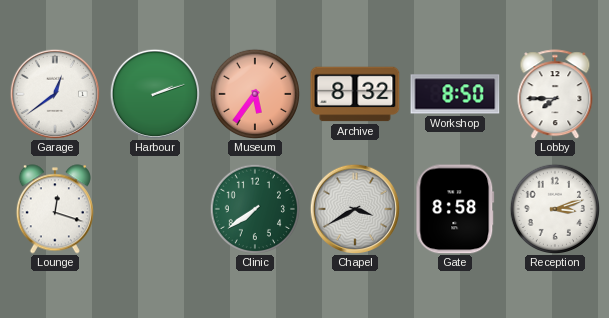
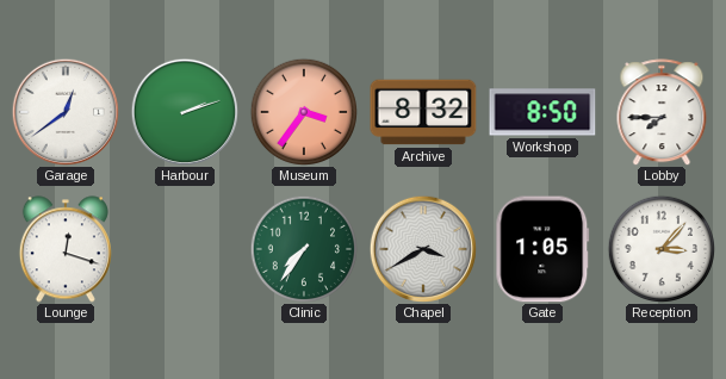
Museum: 5:36 -> 3:36 (303, 111)
Clinic: 7:39 -> 7:36 (303, 248)
Gate: 8:58 -> 1:05 (542, 249)
Reception: 3:12 -> 3:07 (660, 248)
